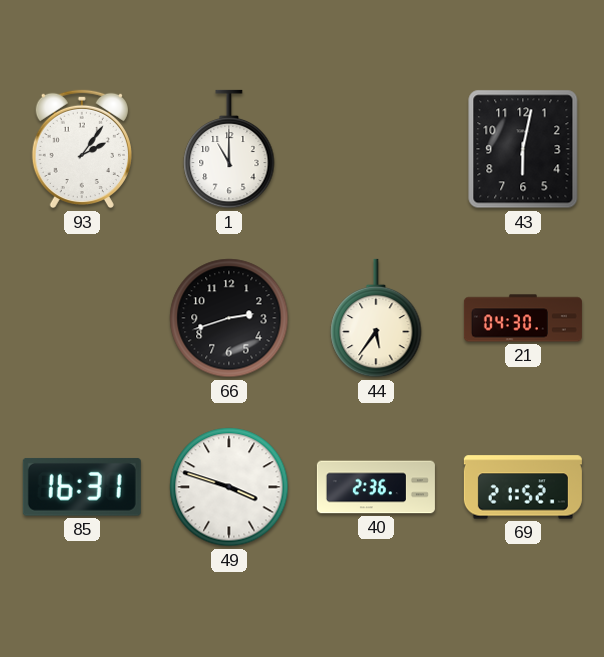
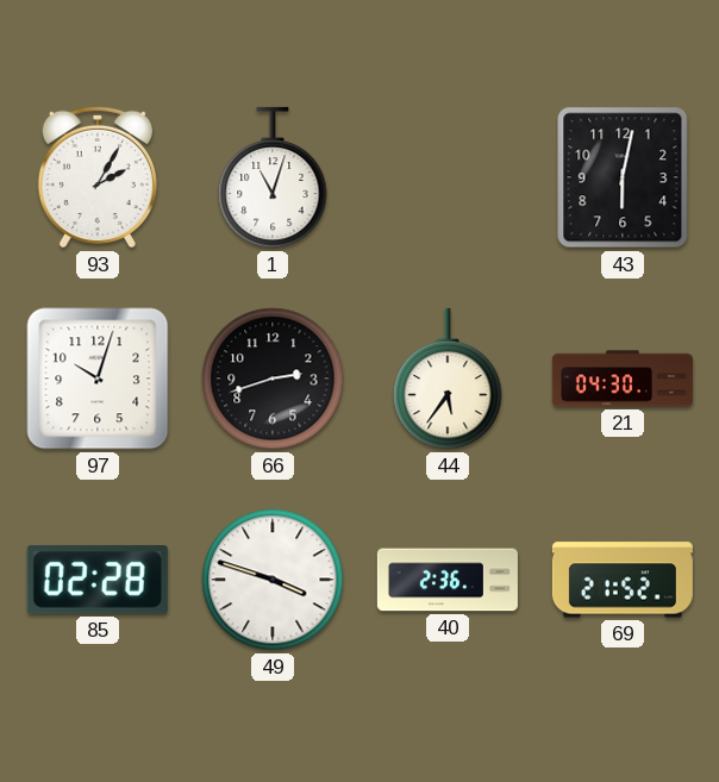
93: 2:06 -> 2:05 (98, 177)
1: 11:00 -> 11:03 (273, 177)
97: none -> 10:03 (98, 379)
85: 16:31 -> 02:28 (98, 580)
